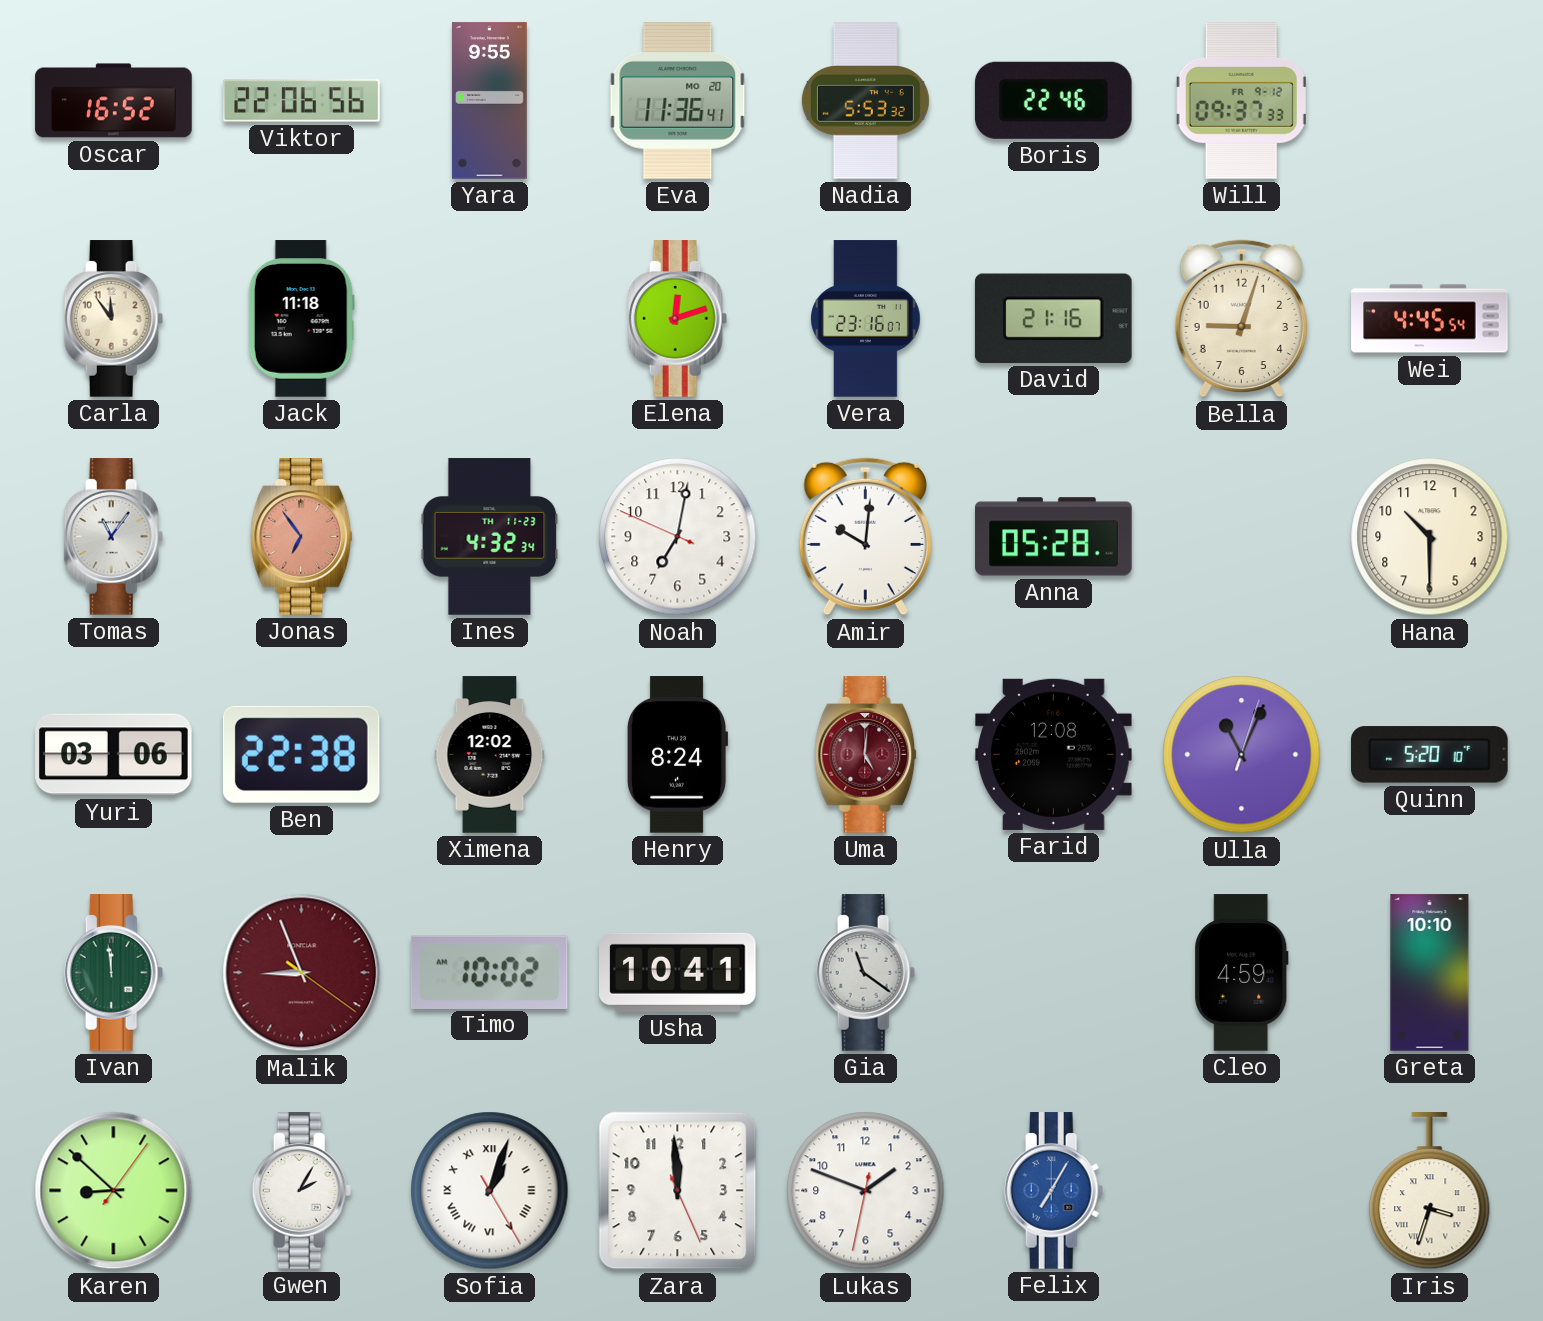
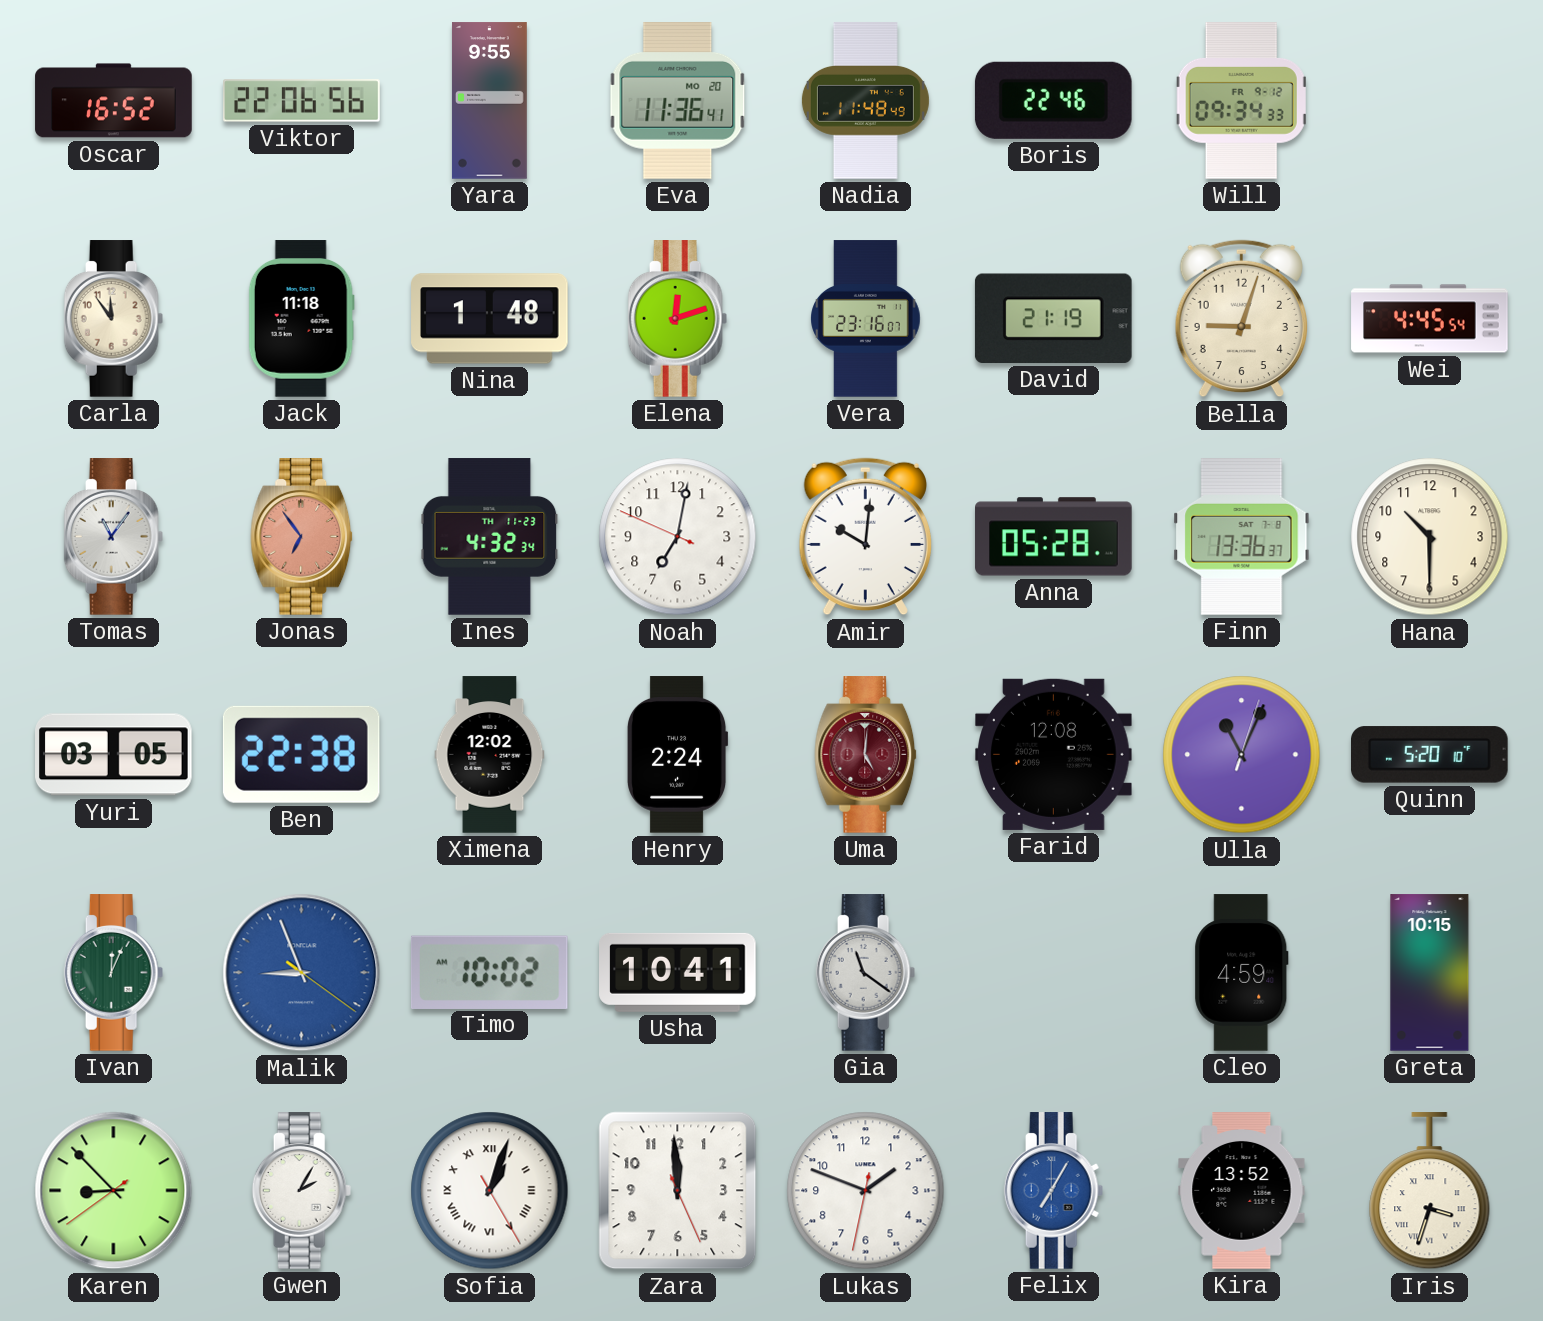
Nadia: 5:53 -> 11:48 (865, 101)
Will: 09:37 -> 09:34 (1241, 101)
Nina: none -> 1:48 (490, 319)
David: 21:16 -> 21:19 (1053, 318)
Finn: none -> 13:36 (1242, 537)
Yuri: 03:06 -> 03:05 (114, 755)
Henry: 8:24 -> 2:24 (678, 755)
Ivan: 11:59 -> 12:04 (114, 973)
Malik dial: burgundy -> blue (302, 973)
Greta: 10:10 -> 10:15 (1430, 973)
Karen: 8:52:06 -> 8:52:39 (114, 1191)
Kira: none -> 13:52 (1242, 1191)
